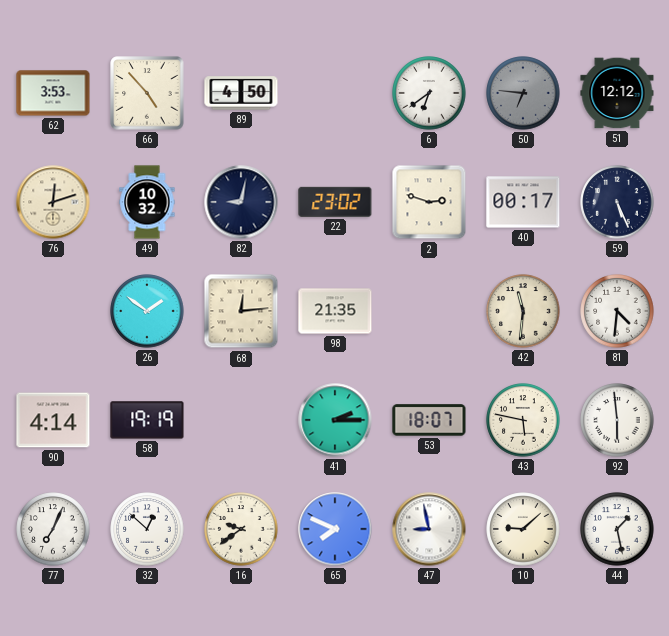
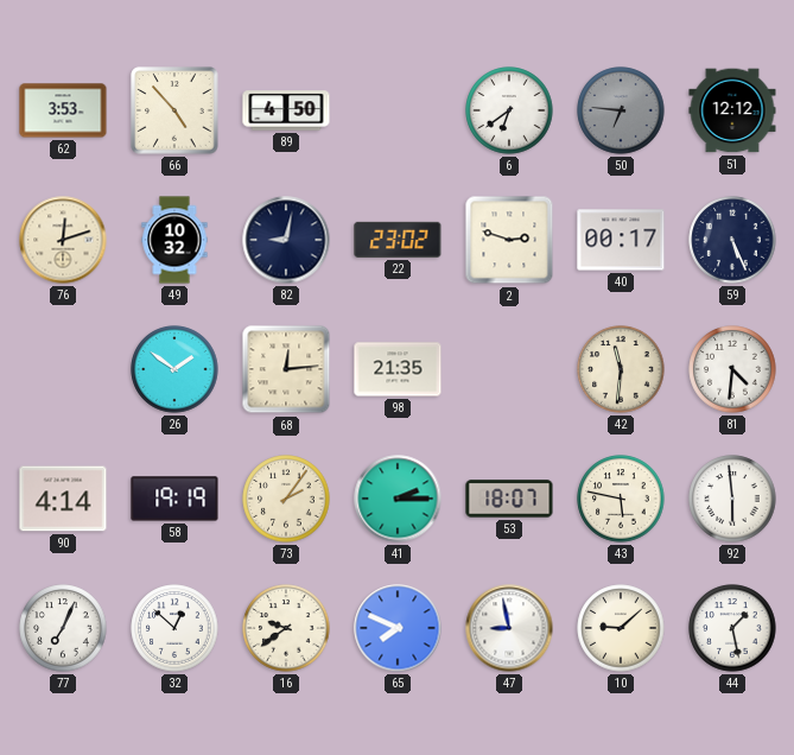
73: none -> 2:06 (286, 499)
